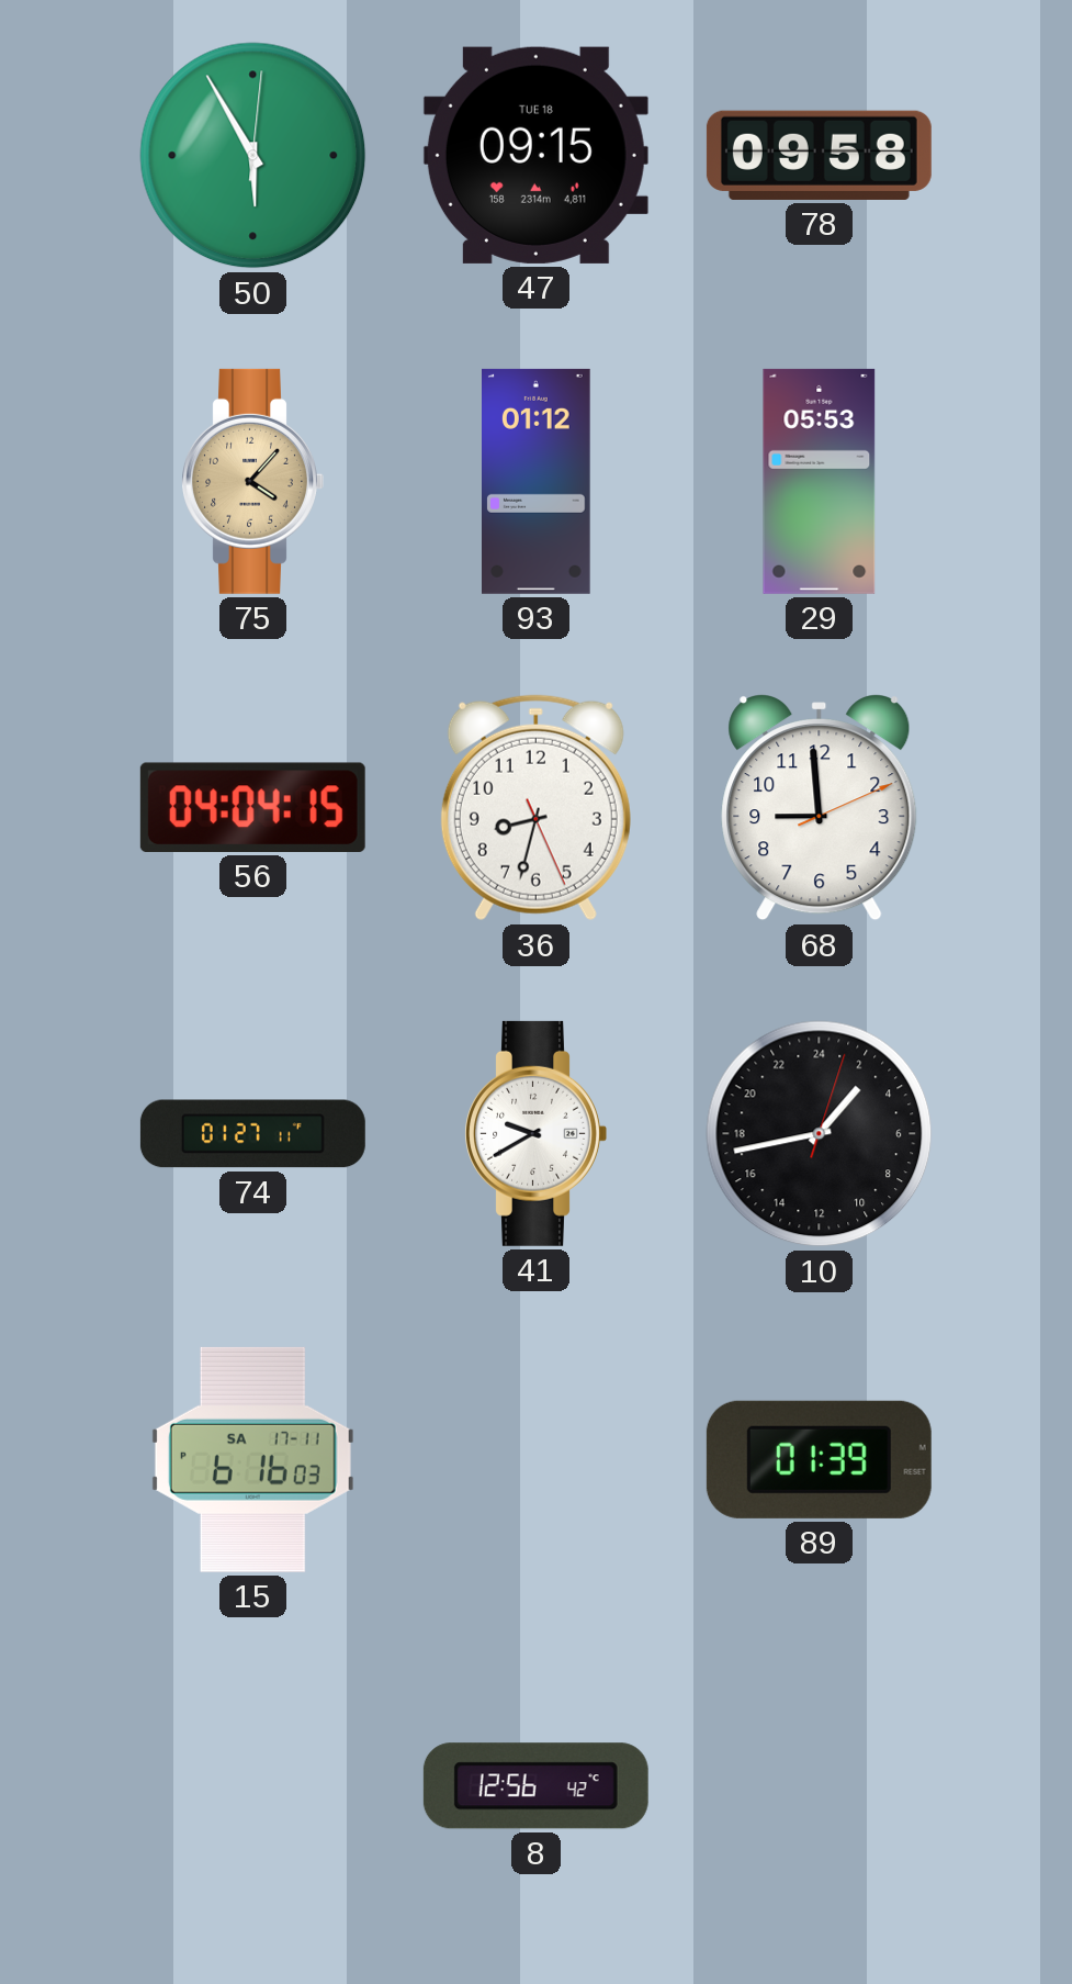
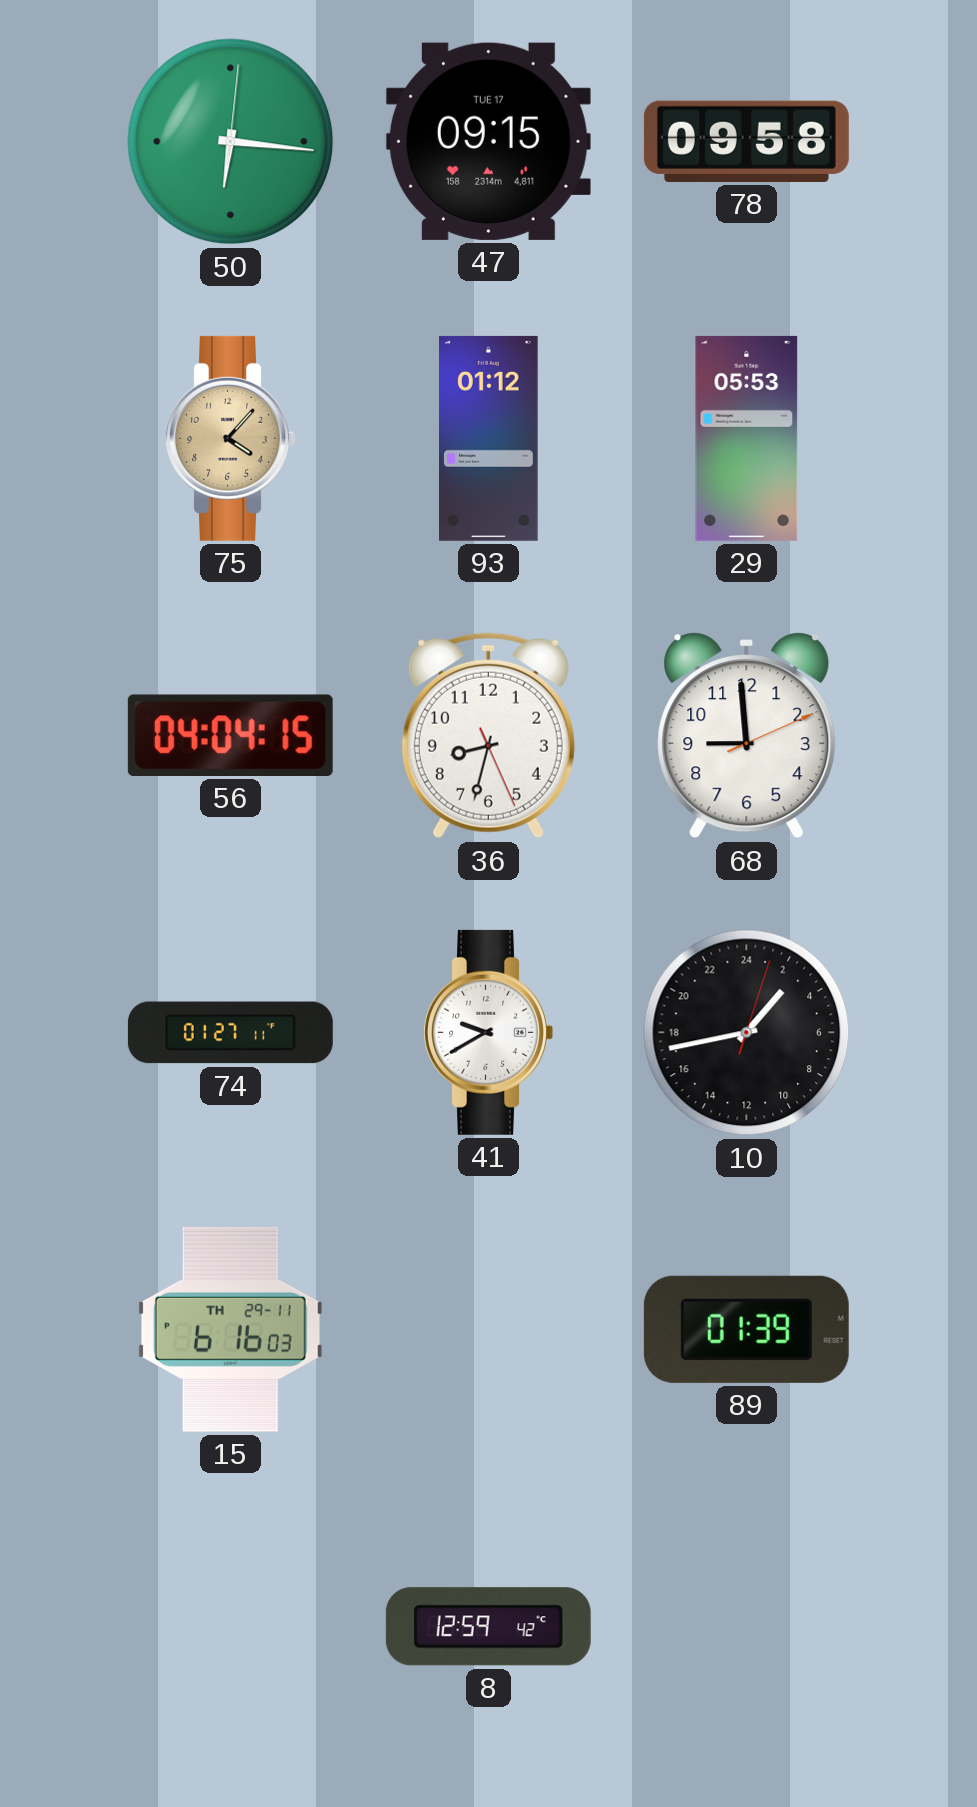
50: 5:55 -> 6:16 (231, 142)
47 date: TUE 18 -> TUE 17 (488, 141)
15 date: SA 17-11 -> TH 29-11 (230, 1329)
8: 12:56 -> 12:59 (488, 1627)
